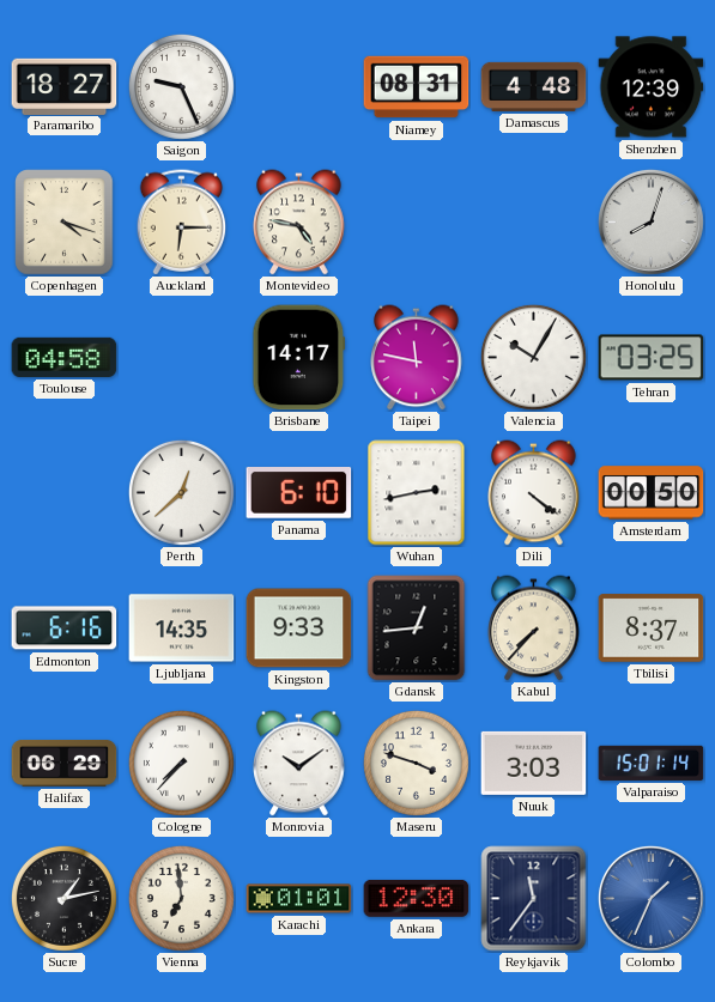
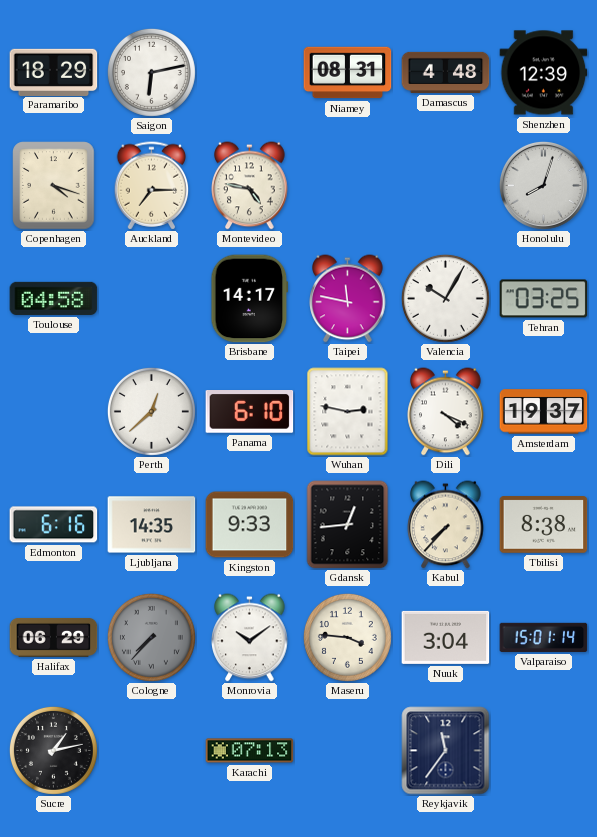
Paramaribo: 18:27 -> 18:29 (54, 72)
Saigon: 9:26 -> 6:13 (151, 72)
Auckland: 6:15 -> 7:15 (152, 186)
Wuhan: 2:43 -> 2:47 (348, 412)
Dili: 4:21 -> 4:19 (446, 412)
Amsterdam: 00:50 -> 19:37 (544, 412)
Tbilisi: 8:37 -> 8:38 (544, 525)
Cologne dial: white -> grey (151, 637)
Maseru: 3:48 -> 3:46 (347, 637)
Nuuk: 3:03 -> 3:04 (446, 637)
Vienna: 6:59 -> none (181, 898)
Karachi: 01:01 -> 07:13 (250, 751)
Ankara: 12:30 -> none (417, 898)
Colombo: 1:34 -> none (650, 898)
